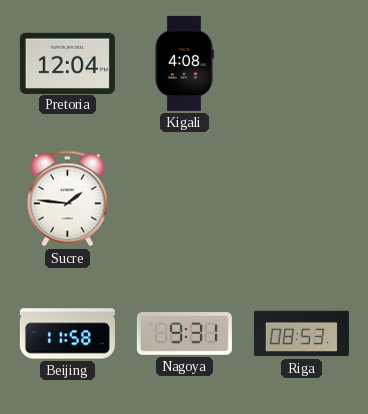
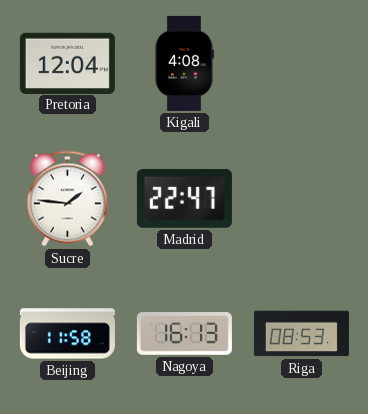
Madrid: none -> 22:47 (184, 199)
Nagoya: 9:31 -> 16:13 (184, 334)
